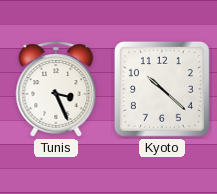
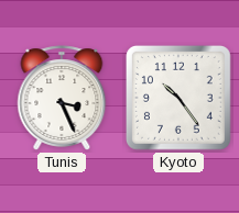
Kyoto: 10:22 -> 10:24 (178, 98)
